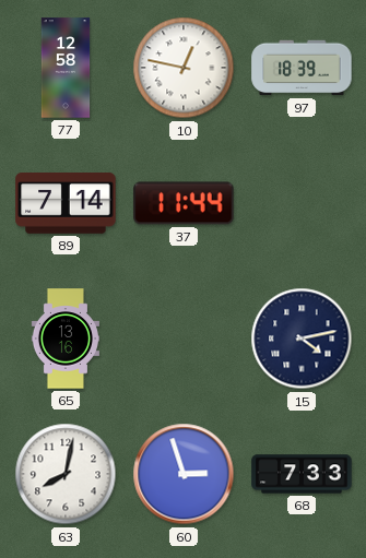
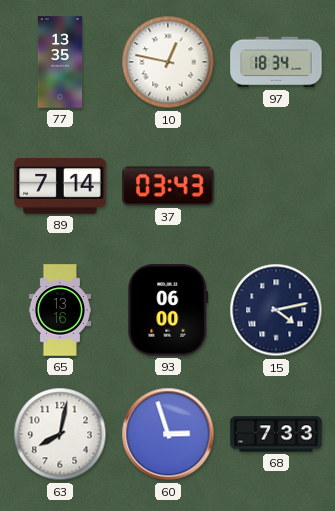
77: 12:58 -> 13:35 (60, 62)
97: 18:39 -> 18:34 (276, 62)
37: 11:44 -> 03:43 (168, 186)
93: none -> 06:00 (168, 310)
